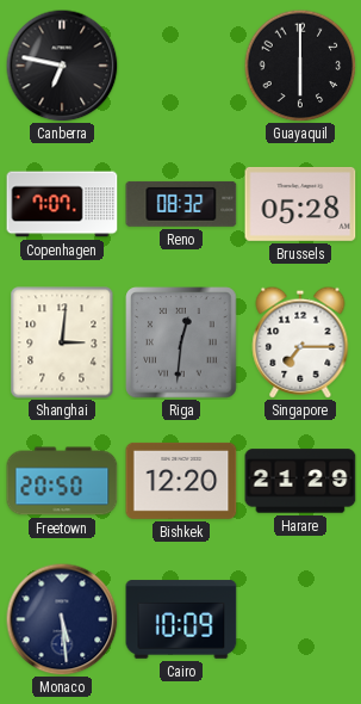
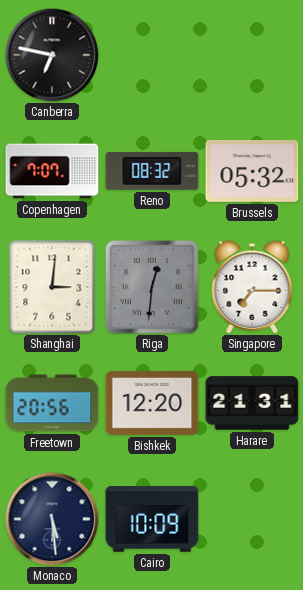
Guayaquil: 6:00 -> none (300, 66)
Brussels: 05:28 -> 05:32 (252, 171)
Freetown: 20:50 -> 20:56 (52, 403)
Harare: 21:29 -> 21:31 (252, 403)
